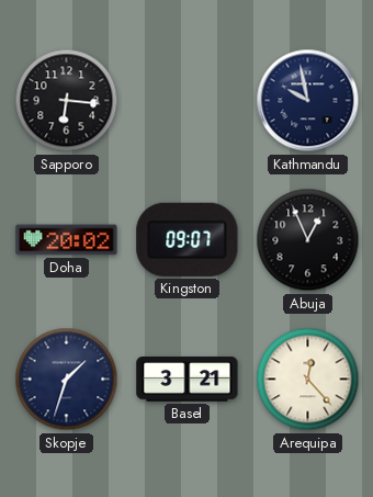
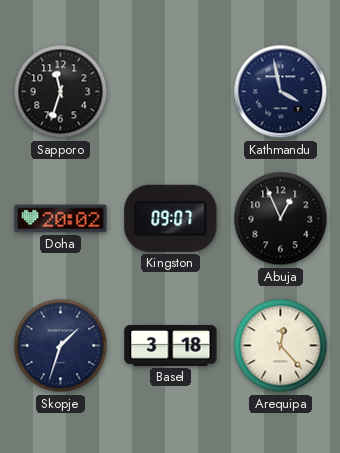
Sapporo: 6:16 -> 11:33 (61, 92)
Kathmandu: 9:58 -> 3:58 (281, 92)
Basel: 3:21 -> 3:18 (171, 345)
